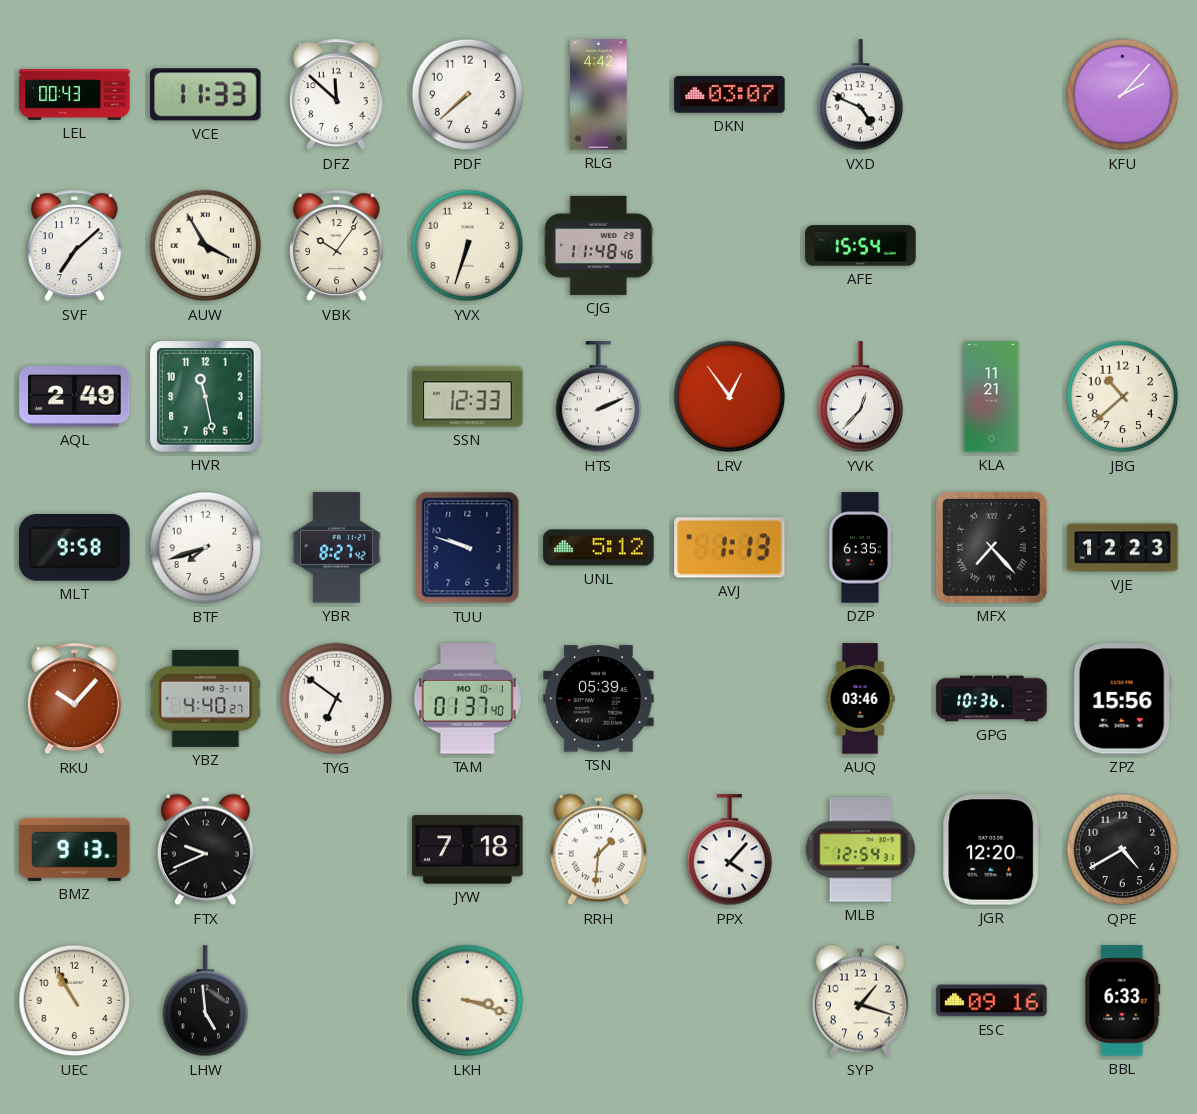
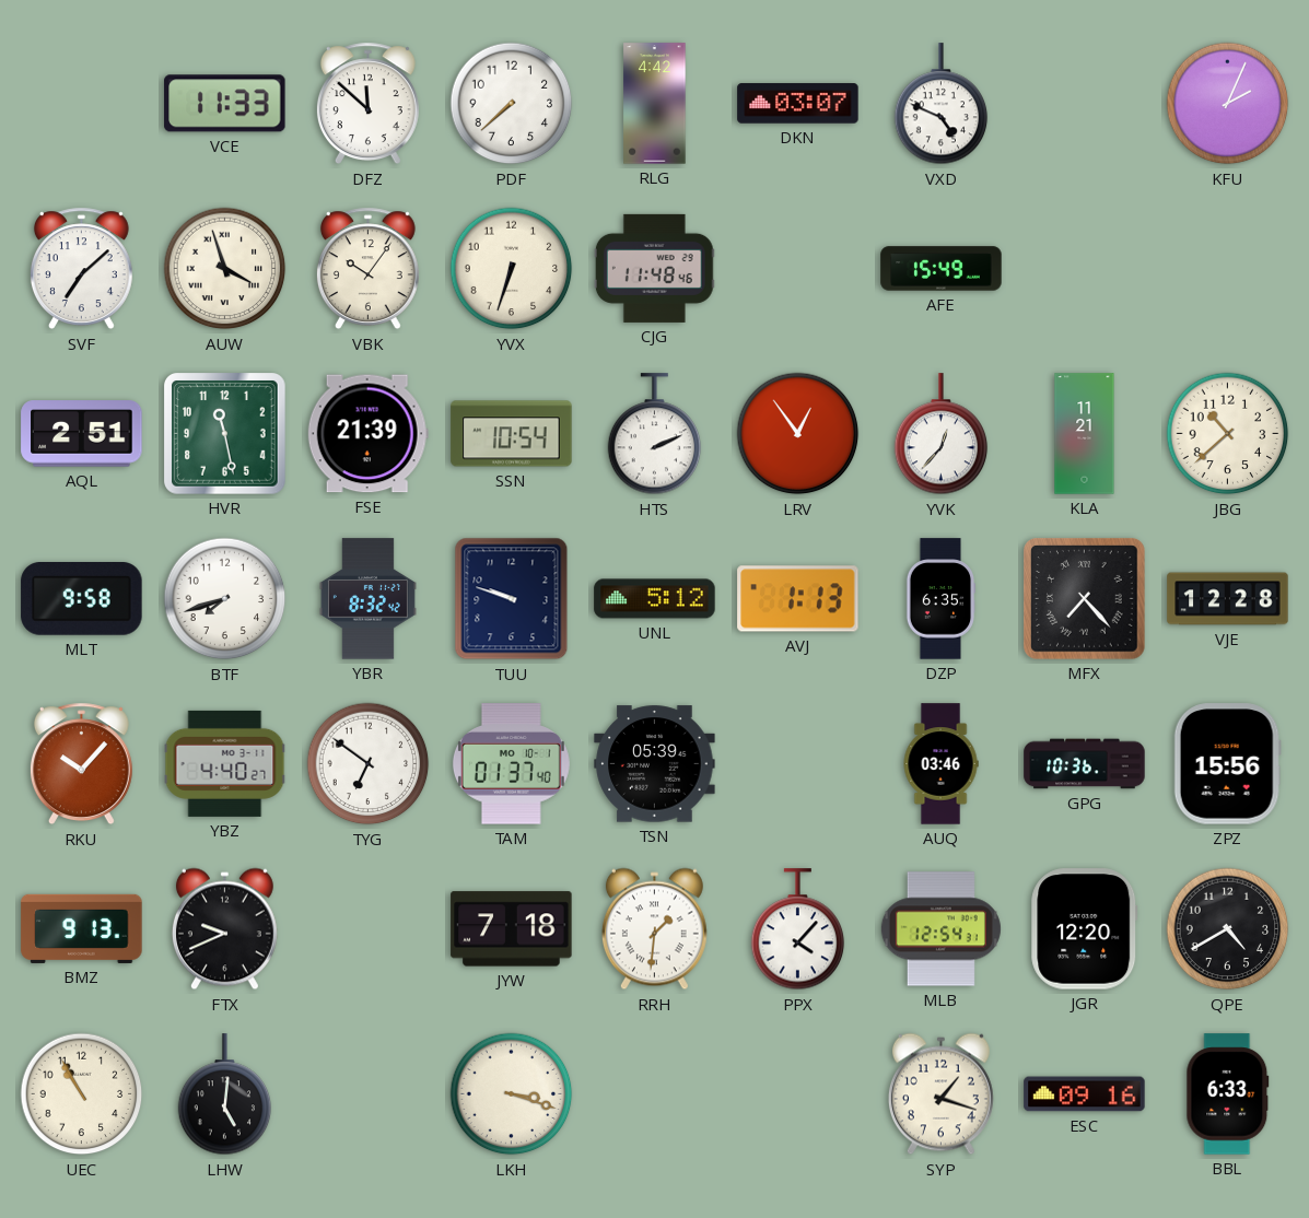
LEL: 00:43 -> none (75, 95)
KFU: 2:07 -> 2:04 (1228, 104)
AUW: 3:55 -> 3:57 (225, 269)
AFE: 15:54 -> 15:49 (942, 269)
AQL: 2:49 -> 2:51 (82, 434)
FSE: none -> 21:39 (367, 434)
SSN: 12:33 -> 10:54 (512, 434)
YBR: 8:27 -> 8:32 (367, 599)
VJE: 12:23 -> 12:28 (1228, 599)
LHW: 4:59 -> 5:01 (225, 1094)
